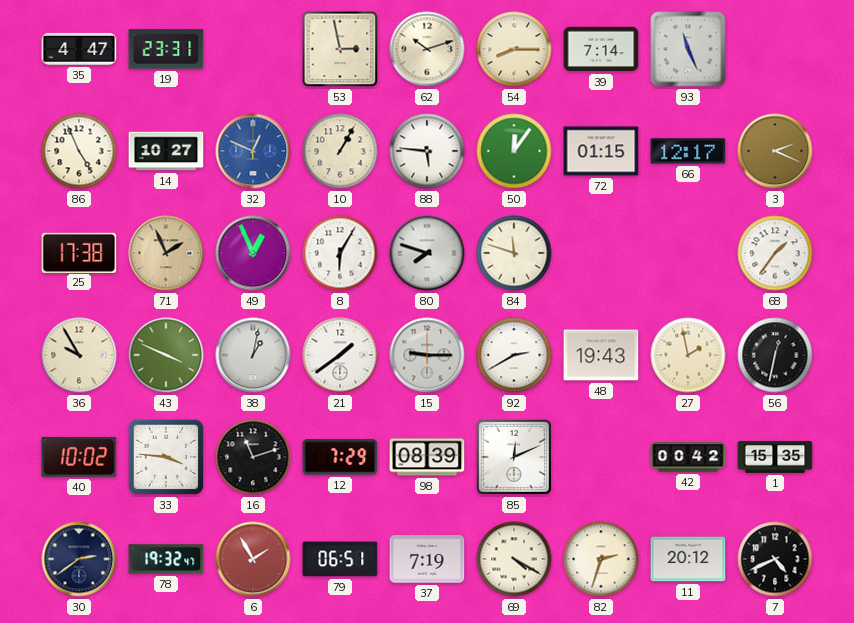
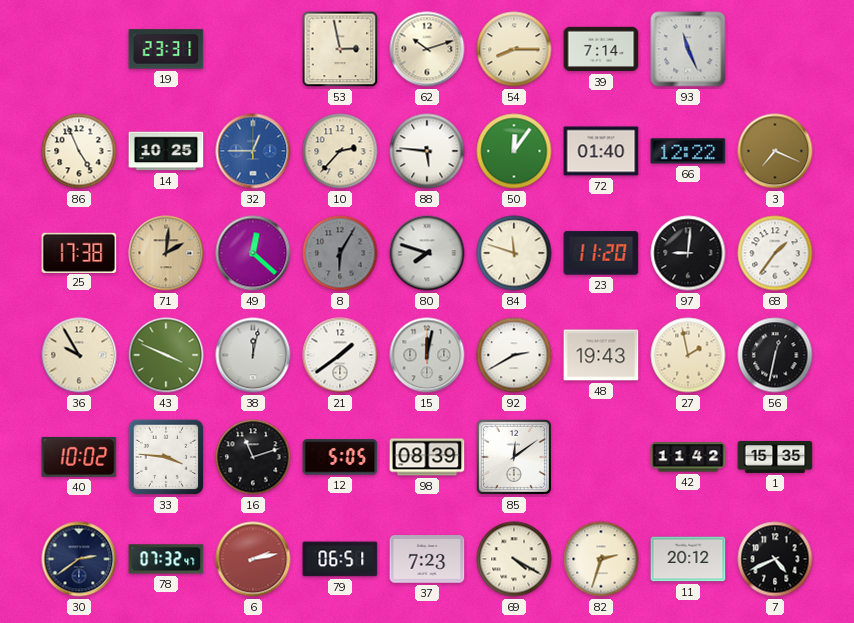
35: 4:47 -> none (79, 49)
14: 10:27 -> 10:25 (166, 151)
32: 12:49 -> 12:45 (253, 151)
10: 1:05 -> 2:37 (340, 151)
72: 01:15 -> 01:40 (601, 151)
66: 12:17 -> 12:22 (688, 151)
3: 2:19 -> 7:19 (775, 151)
71: 1:56 -> 2:01 (166, 253)
49: 12:56 -> 12:22 (253, 253)
8 dial: white -> grey (340, 253)
23: none -> 11:20 (601, 253)
97: none -> 9:01 (688, 253)
38: 1:02 -> 12:02 (253, 355)
15: 9:15 -> 12:02 (427, 355)
12: 7:29 -> 5:05 (340, 457)
85: 12:11 -> 12:09 (514, 457)
42: 00:42 -> 11:42 (688, 457)
78: 19:32 -> 07:32 (166, 559)
6: 1:55 -> 2:13 (253, 559)
37: 7:19 -> 7:23 (427, 559)
